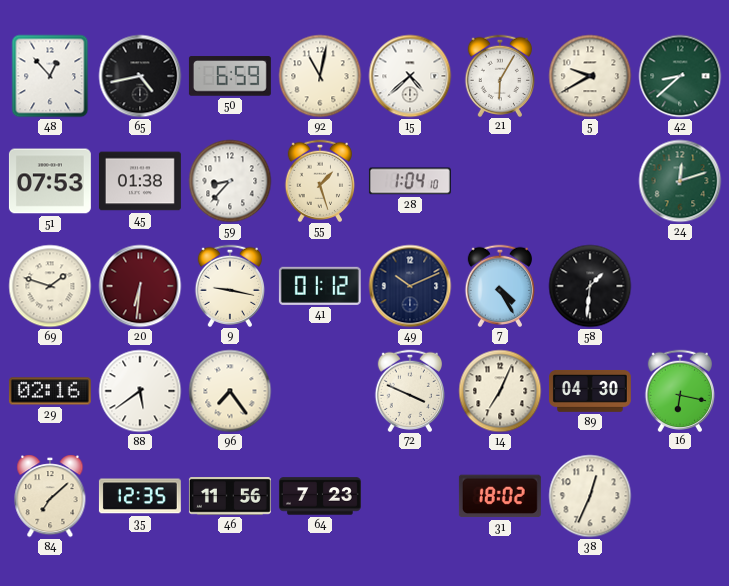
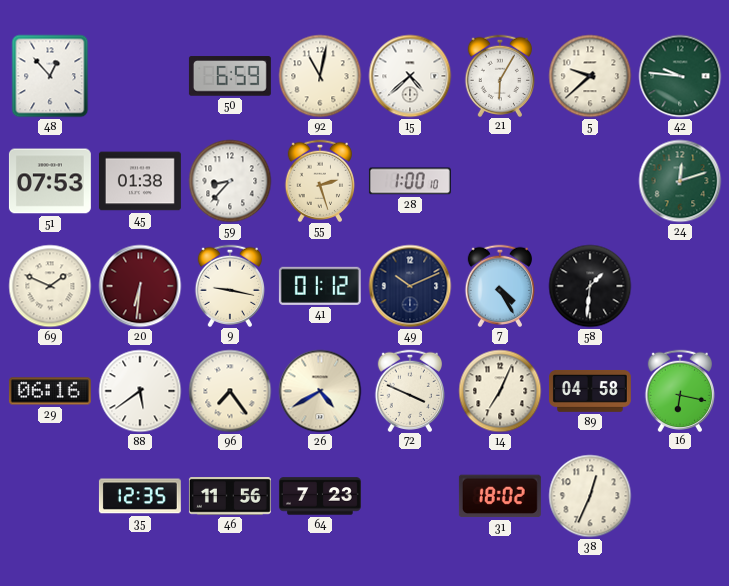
65: 4:43 -> none (140, 76)
5: 9:40 -> 9:38 (590, 76)
42: 8:38 -> 9:46 (680, 76)
55: 1:27 -> 2:27 (319, 180)
28: 1:04 -> 1:00 (410, 181)
69: 1:48 -> 1:49 (50, 286)
29: 02:16 -> 06:16 (50, 391)
26: none -> 4:40 (320, 391)
89: 04:30 -> 04:58 (590, 391)
84: 7:08 -> none (50, 496)
